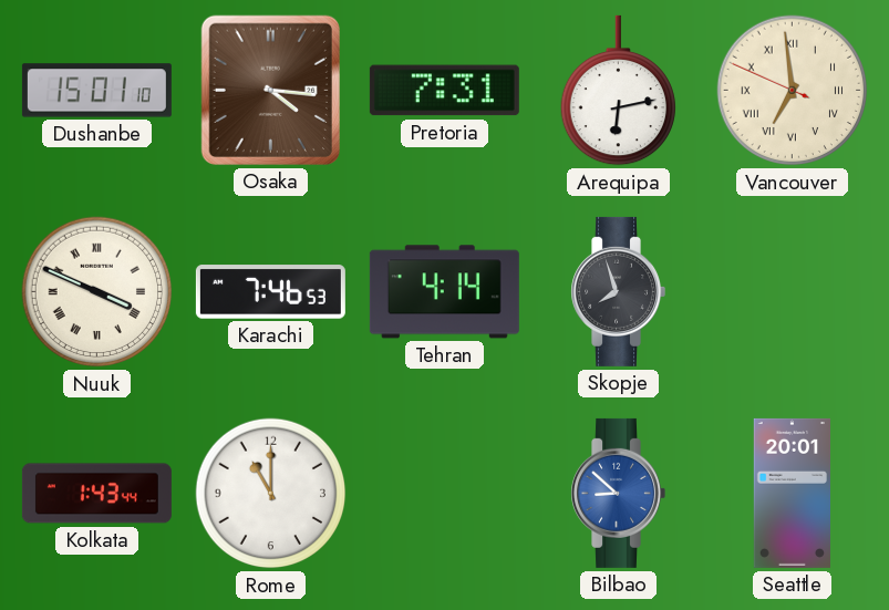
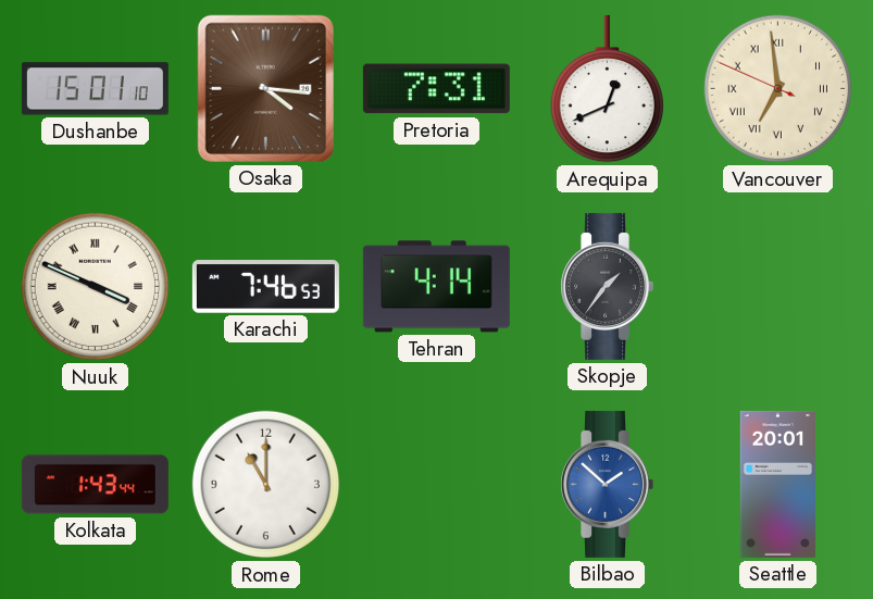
Arequipa: 6:13 -> 12:41 (607, 89)
Skopje: 7:57 -> 1:36 (607, 286)
Bilbao: 8:52 -> 1:52 (607, 484)
